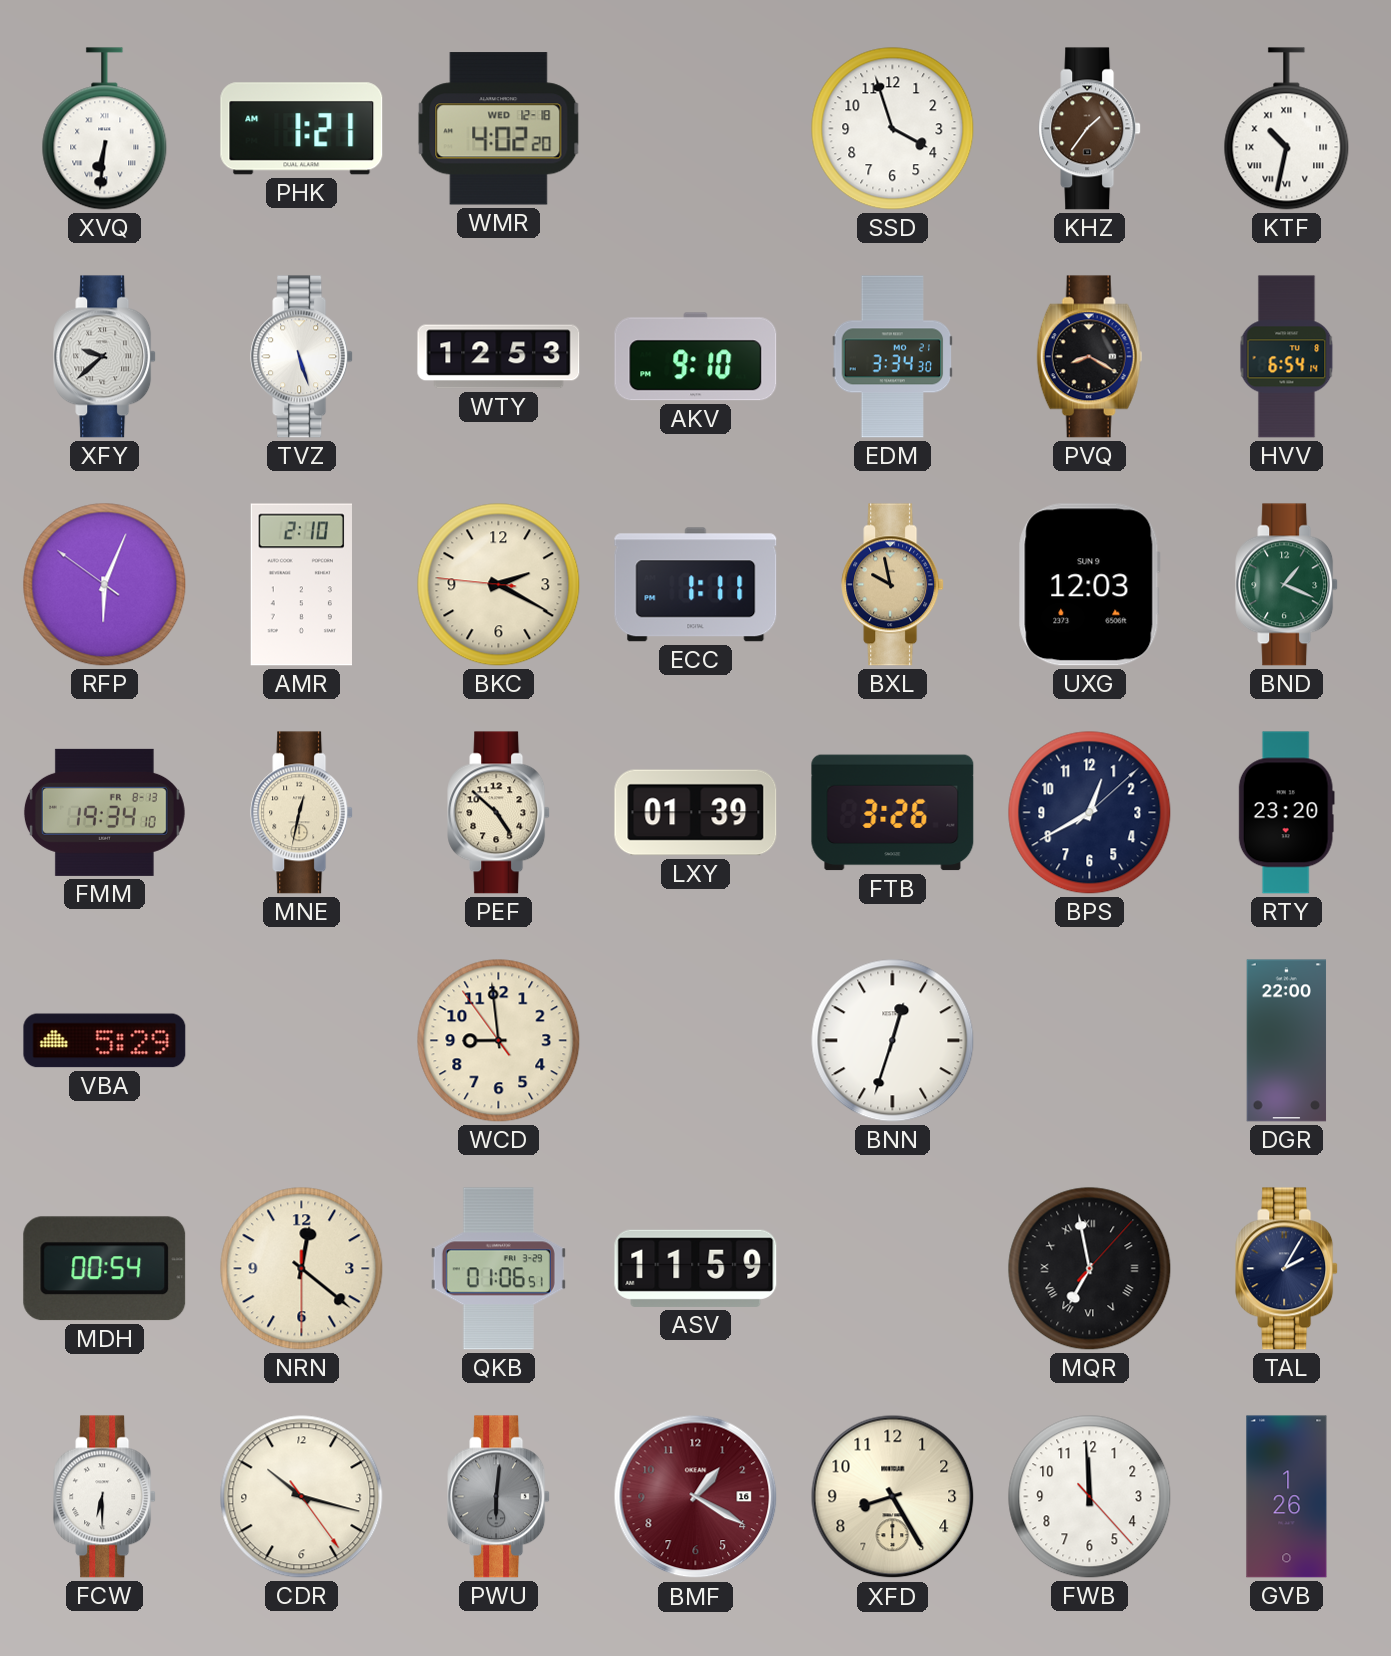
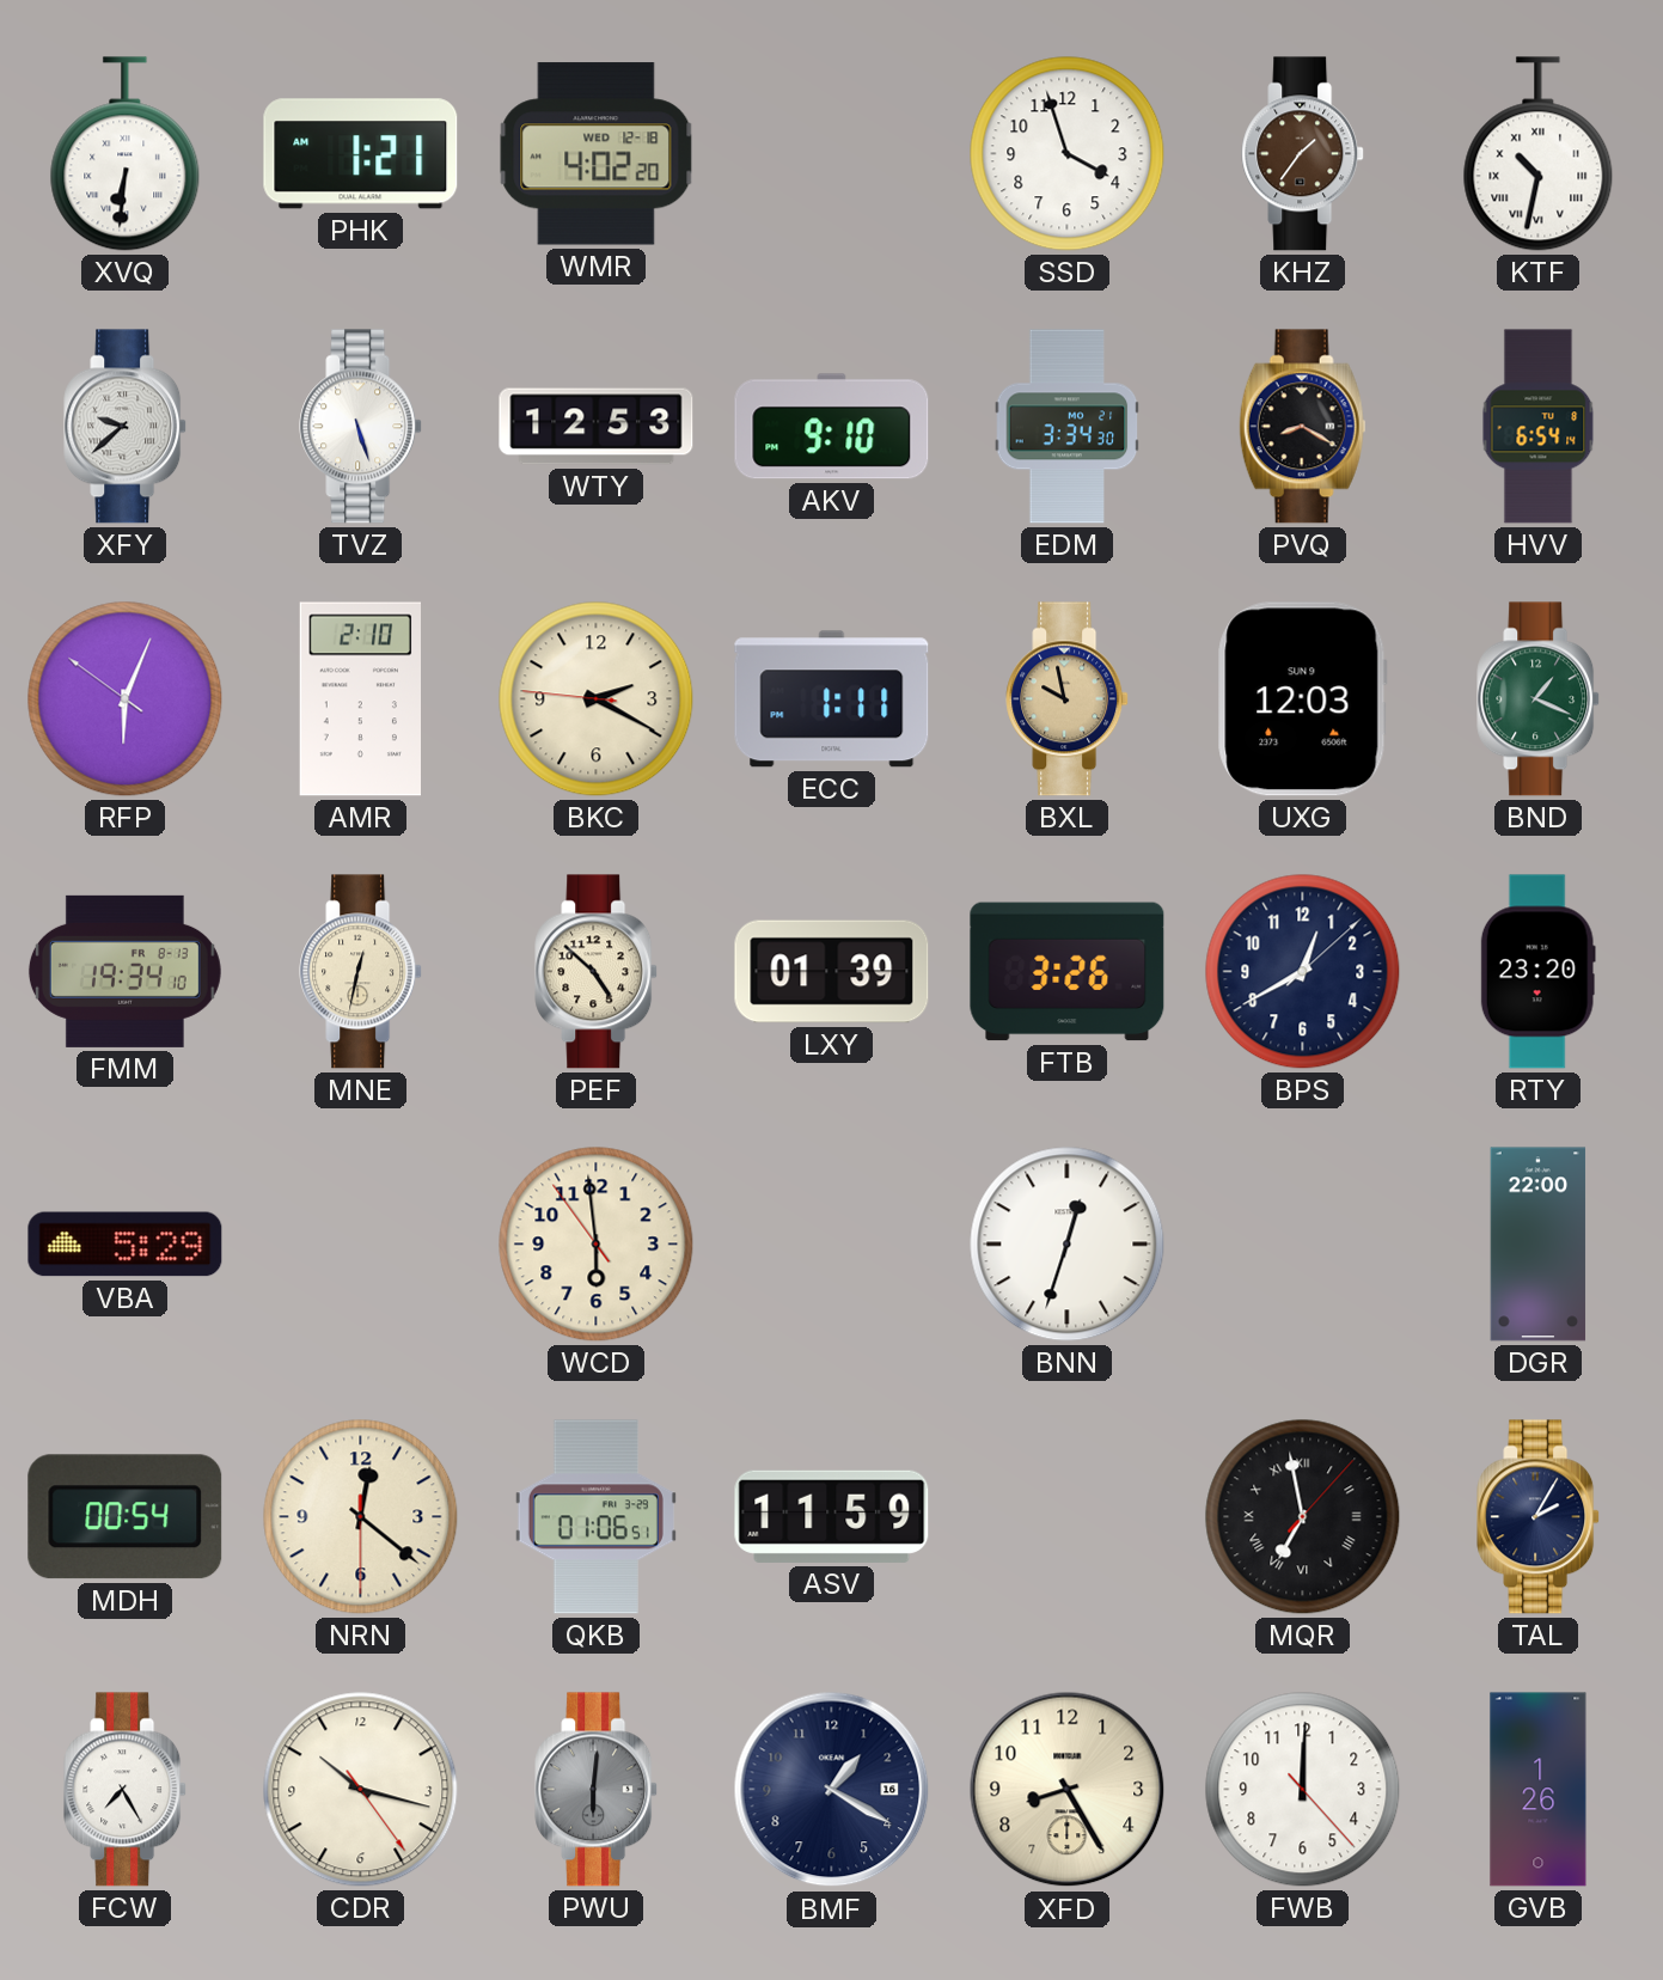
WCD: 8:58 -> 5:58 (597, 1245)
FCW: 6:30 -> 7:25 (126, 1790)
BMF dial: burgundy -> navy (832, 1790)
FWB: 11:59 -> 12:00 (1303, 1790)
